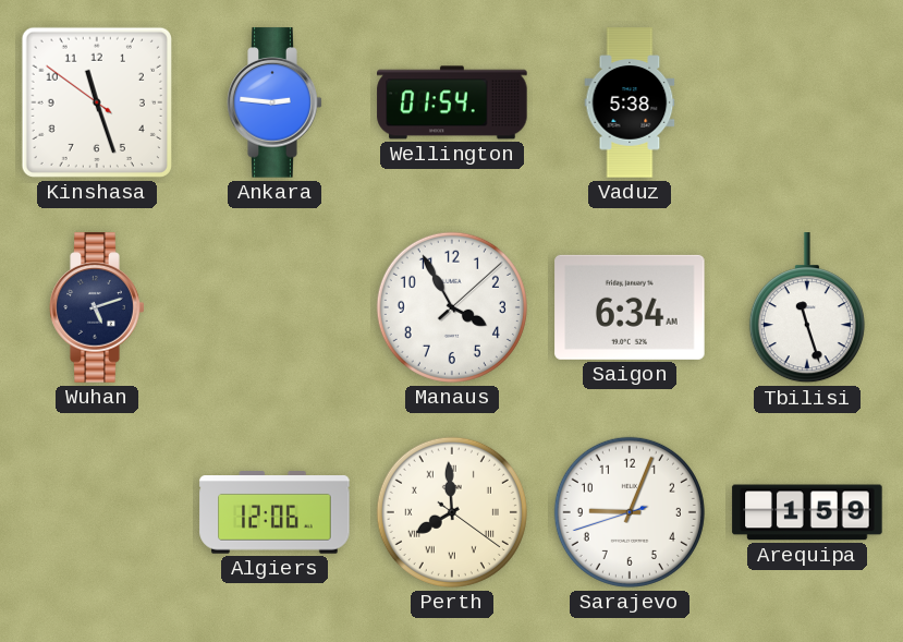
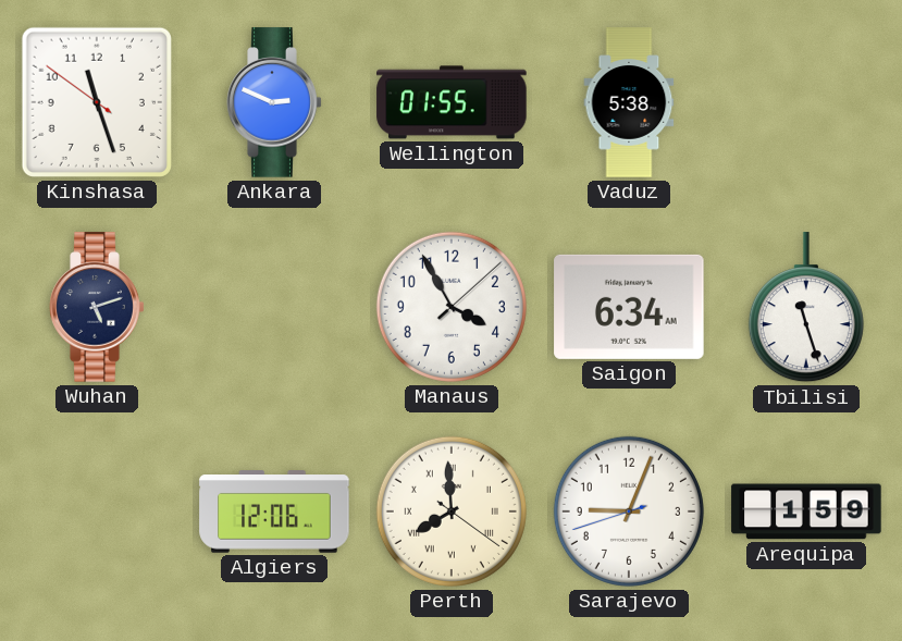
Ankara: 2:46 -> 2:49 (274, 102)
Wellington: 01:54 -> 01:55 (452, 102)
